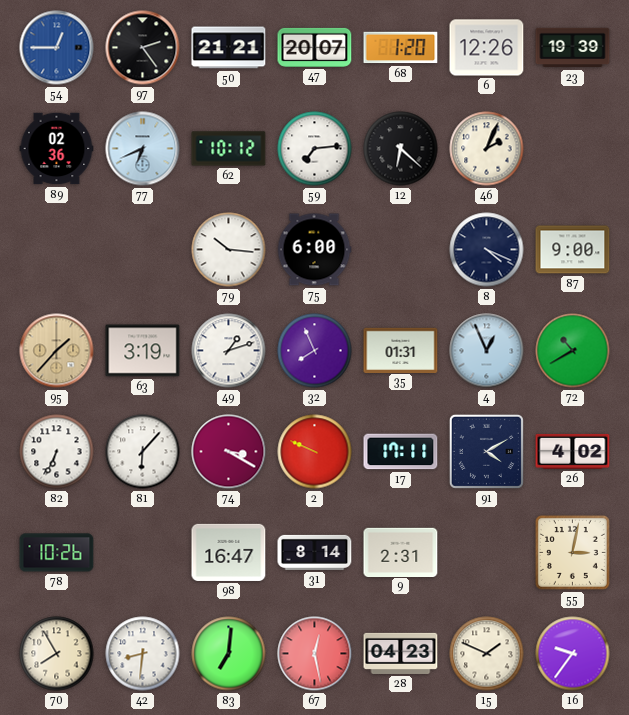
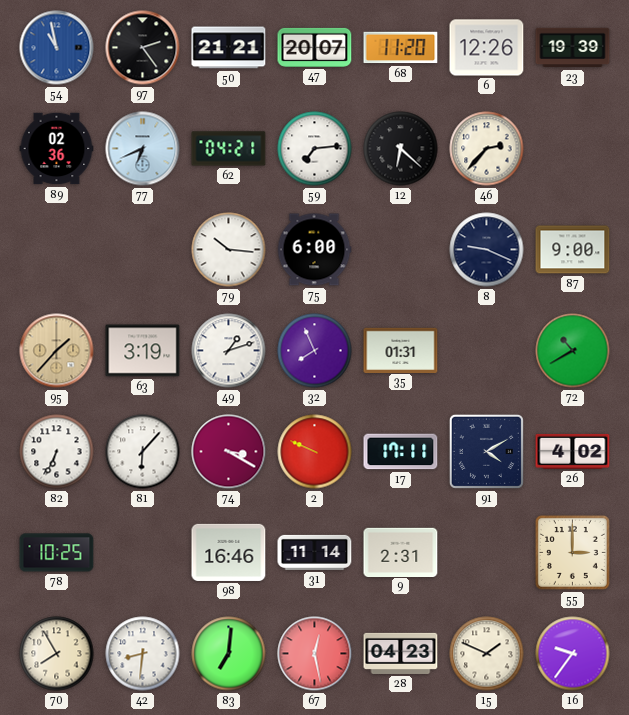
54: 12:45 -> 10:58 (57, 48)
68: 1:20 -> 11:20 (401, 48)
62: 10:12 -> 04:21 (229, 149)
46: 2:04 -> 2:37 (487, 149)
8: 4:19 -> 9:19 (487, 250)
4: 12:56 -> none (487, 351)
78: 10:26 -> 10:25 (57, 553)
98: 16:47 -> 16:46 (229, 552)
31: 8:14 -> 11:14 (315, 552)
55: 3:02 -> 3:00 (572, 552)
